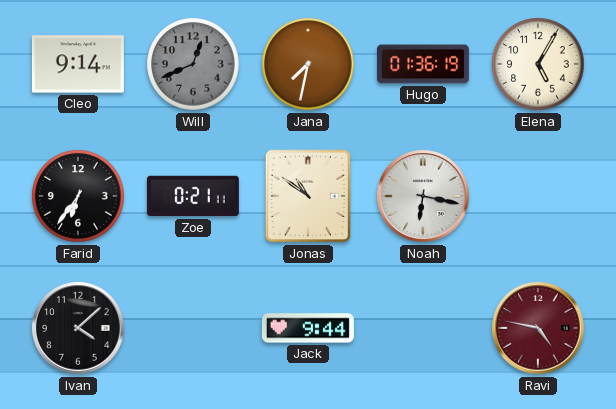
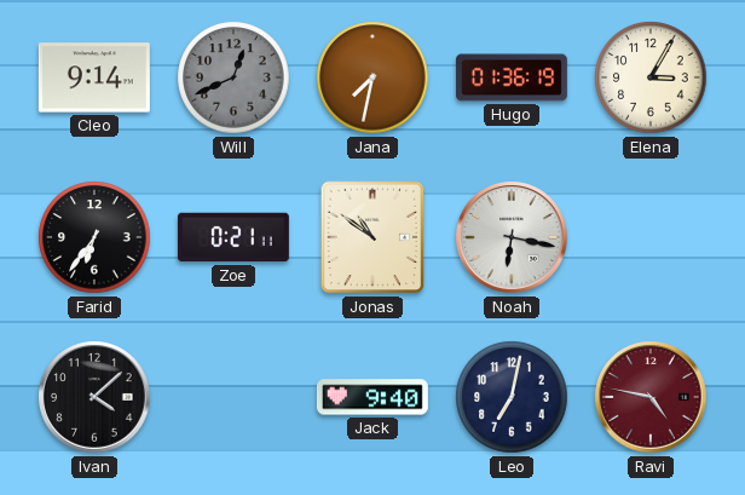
Elena: 5:05 -> 3:05 (651, 77)
Jack: 9:44 -> 9:40 (372, 397)
Leo: none -> 7:02 (512, 397)
